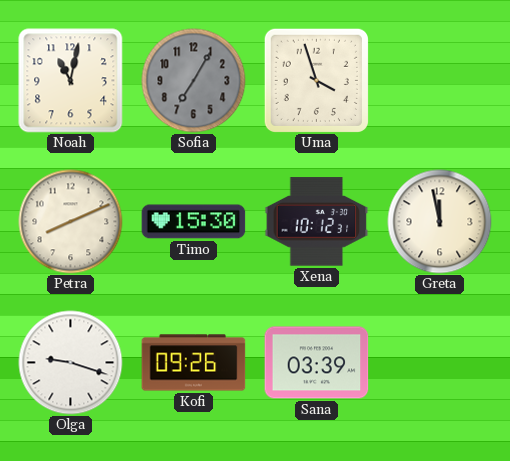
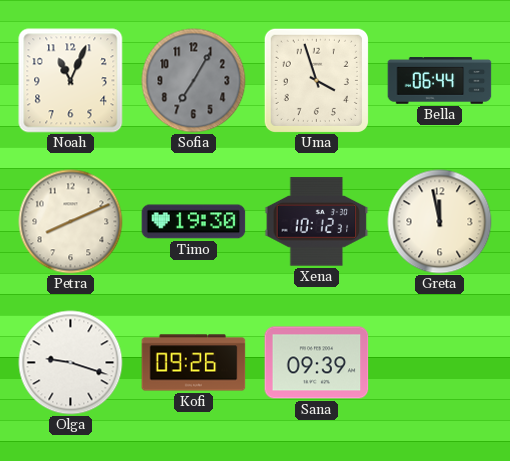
Noah: 11:02 -> 11:04 (71, 81)
Bella: none -> 06:44 (440, 81)
Timo: 15:30 -> 19:30 (194, 222)
Sana: 03:39 -> 09:39 (317, 363)
